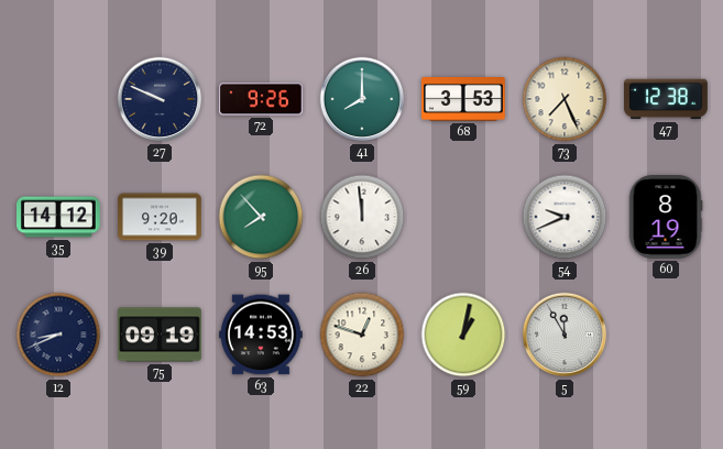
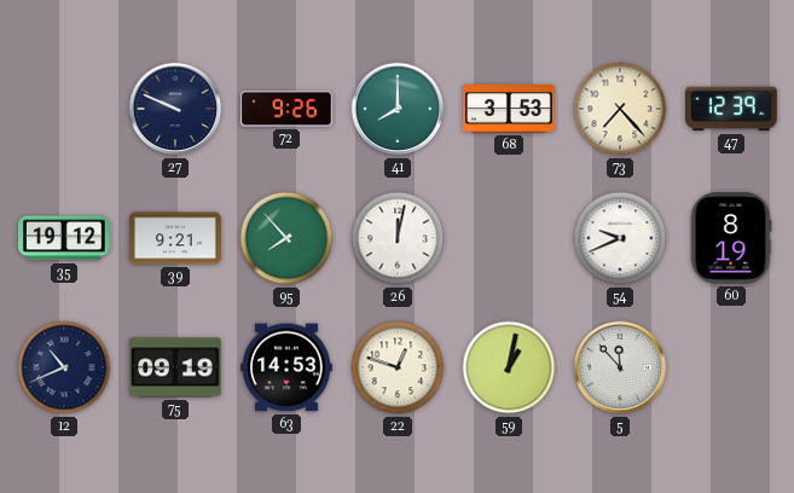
73: 7:26 -> 7:23 (620, 109)
47: 12:38 -> 12:39 (732, 109)
35: 14:12 -> 19:12 (65, 238)
39: 9:20 -> 9:21 (175, 238)
26: 11:59 -> 12:02 (398, 238)
12: 8:41 -> 10:41 (64, 367)
5: 11:55 -> 11:53 (620, 367)
